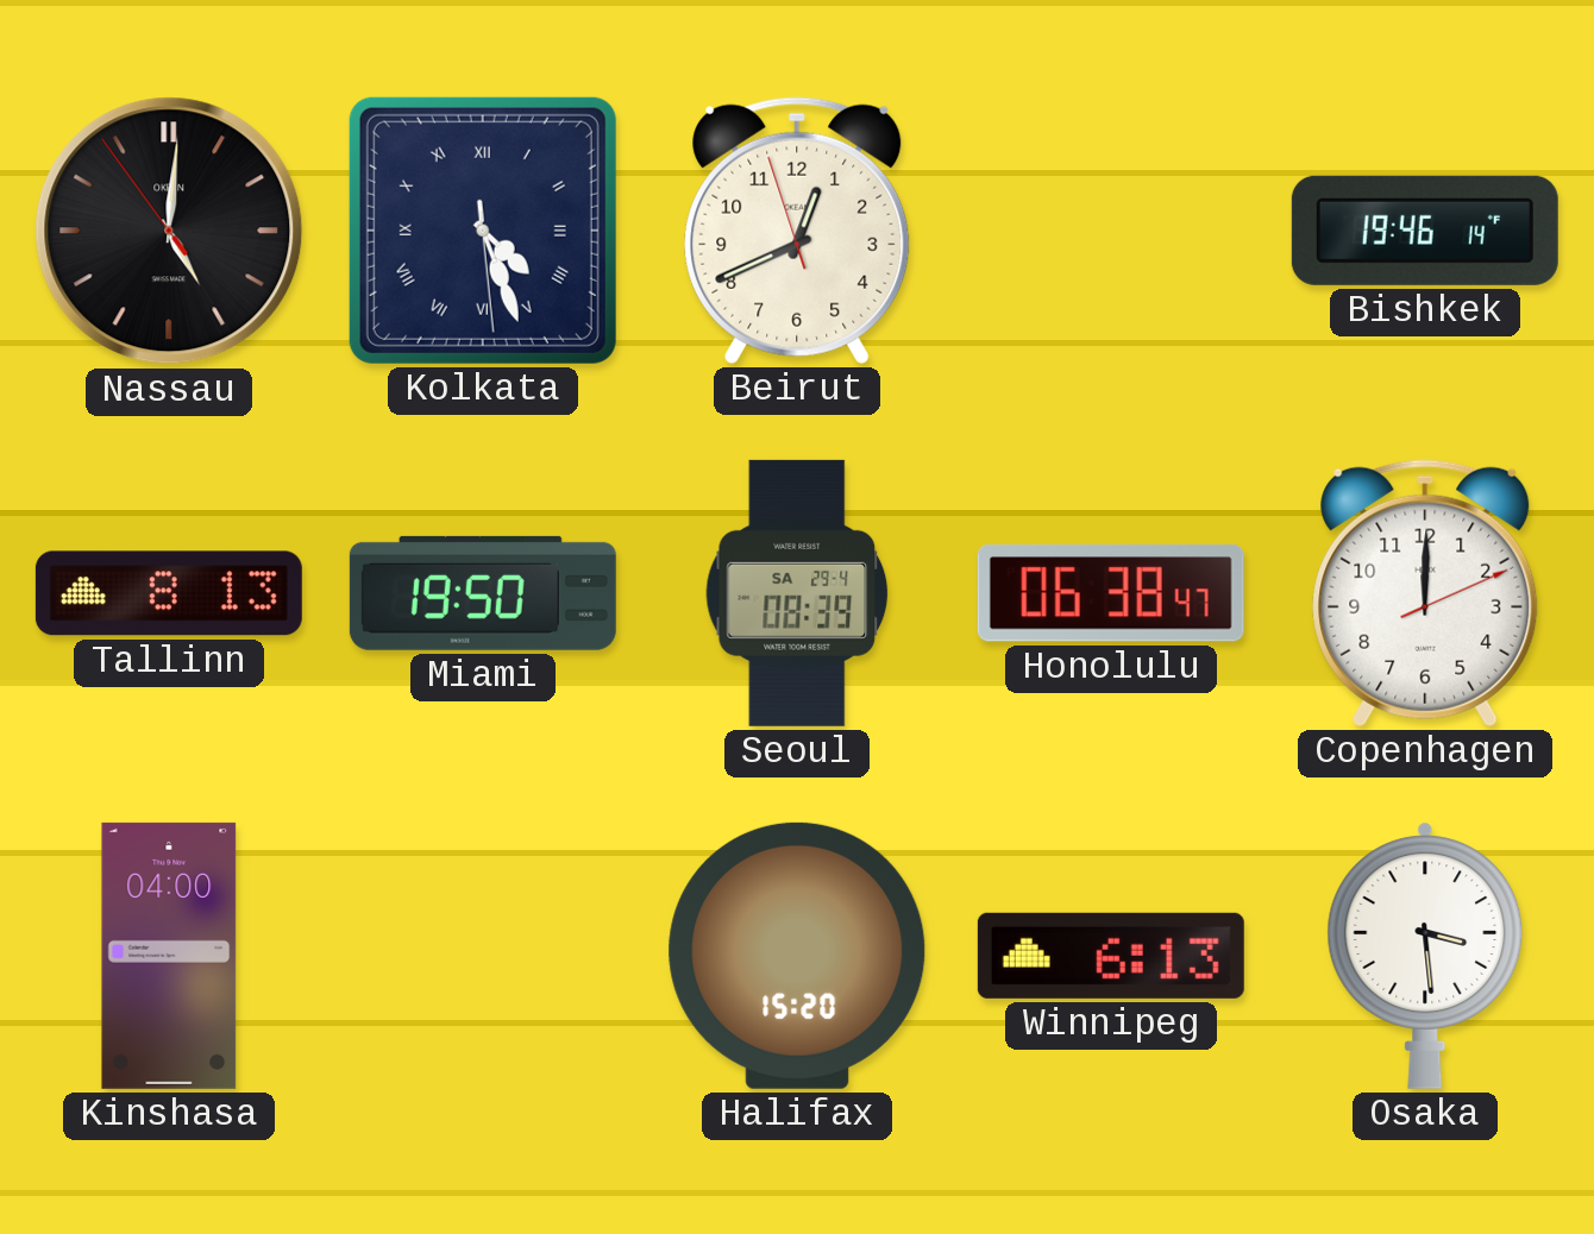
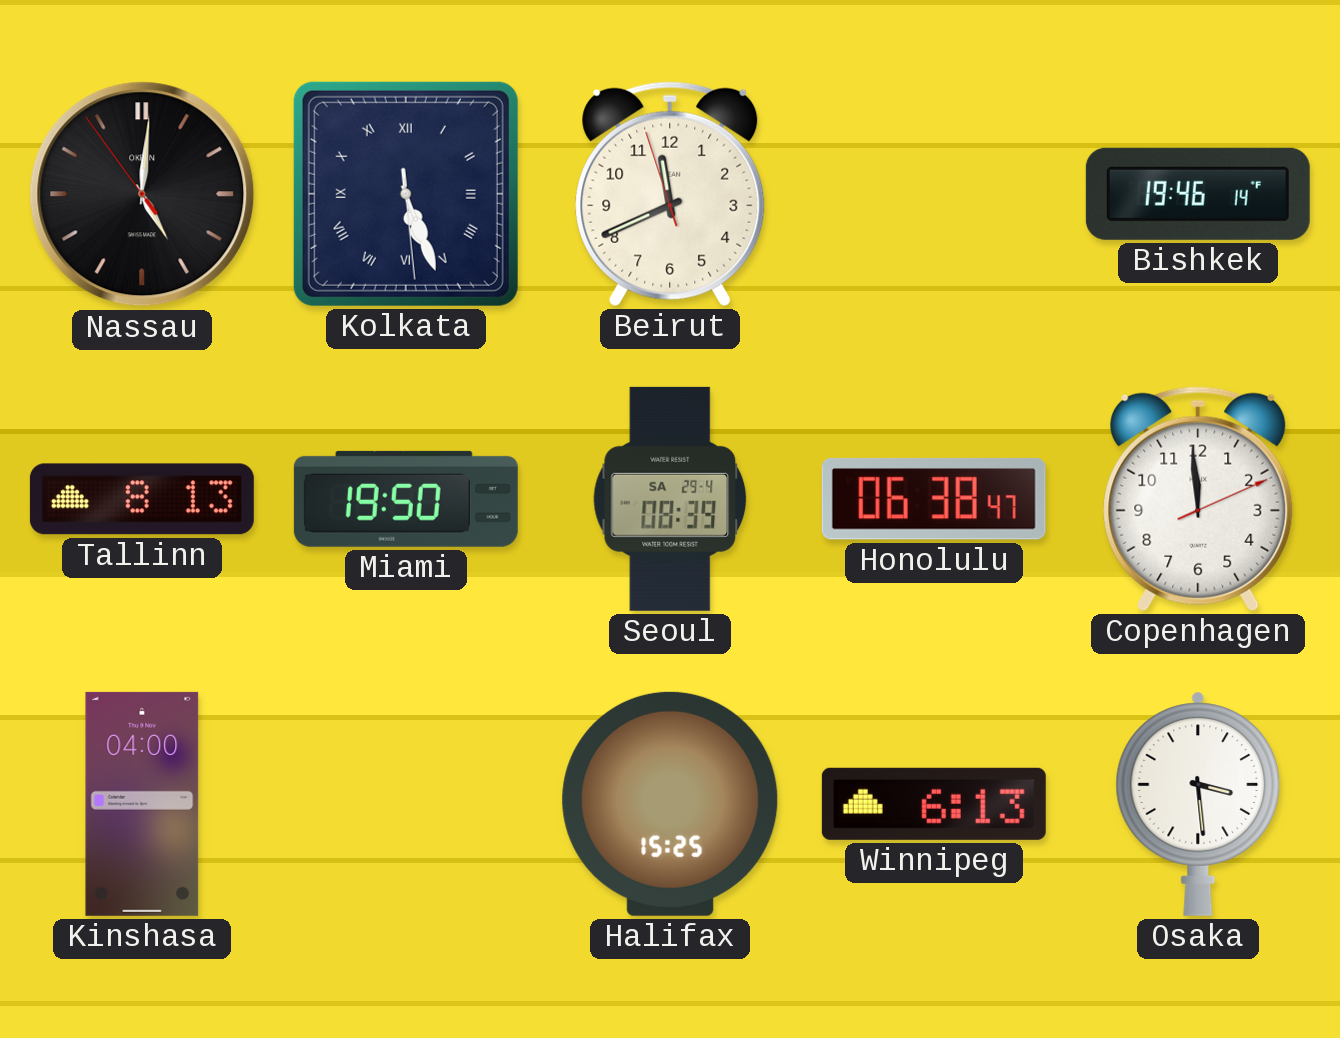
Kolkata: 4:26 -> 5:26 (406, 194)
Beirut: 12:40 -> 11:40 (670, 194)
Copenhagen: 12:00 -> 11:59 (1198, 499)
Halifax: 15:20 -> 15:25 (670, 804)
